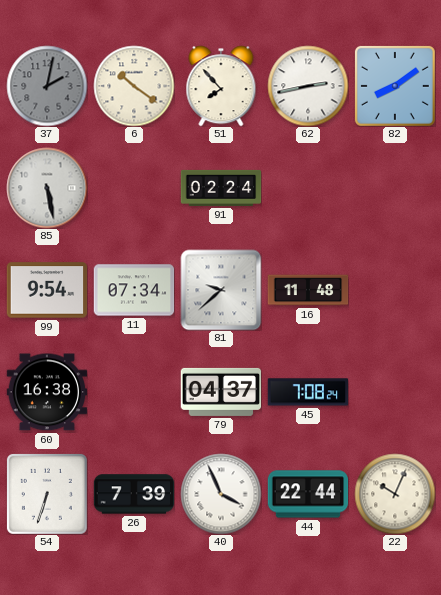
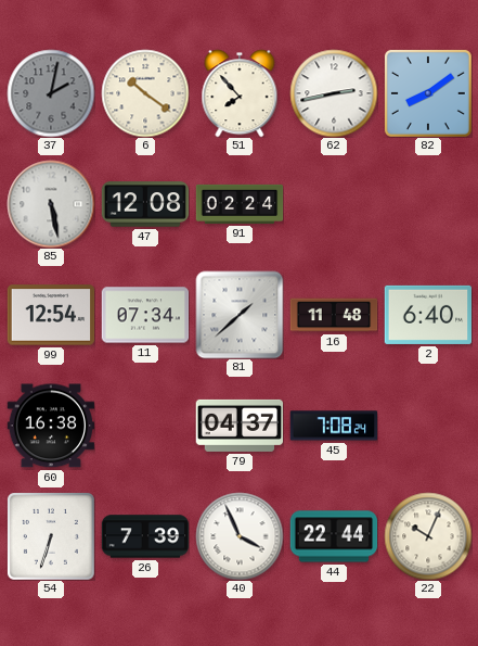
47: none -> 12:08 (145, 204)
99: 9:54 -> 12:54 (51, 315)
81: 9:38 -> 1:38 (240, 315)
2: none -> 6:40 (428, 315)
